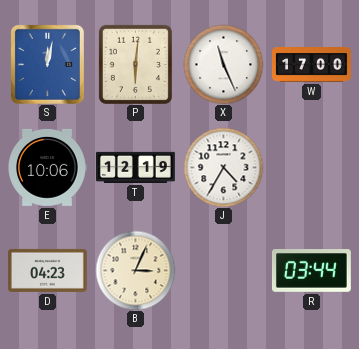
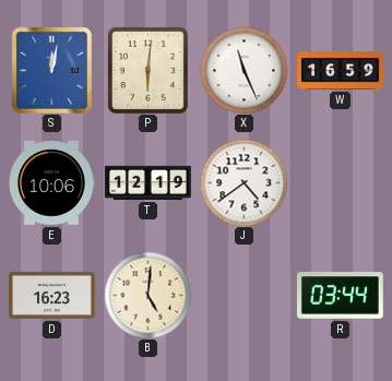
W: 17:00 -> 16:59 (341, 71)
J: 4:35 -> 4:39 (243, 182)
D: 04:23 -> 16:23 (51, 295)
B: 3:04 -> 5:01 (147, 295)
